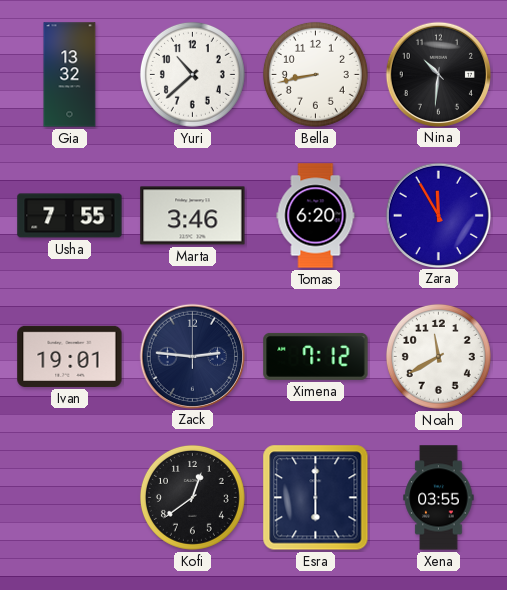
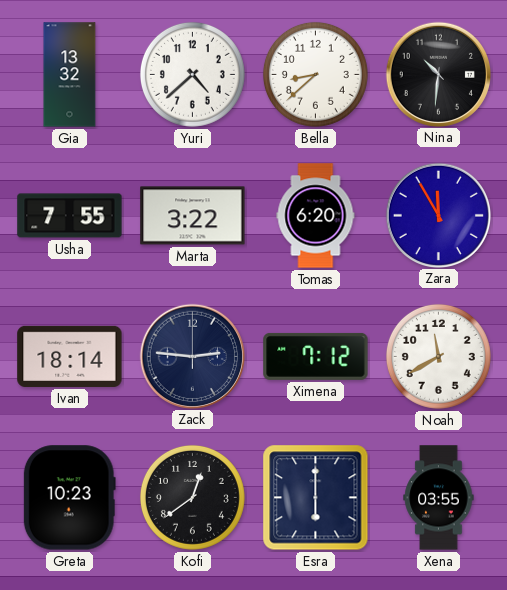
Yuri: 10:38 -> 4:38 (192, 74)
Bella: 8:43 -> 8:38 (315, 74)
Marta: 3:46 -> 3:22 (193, 216)
Ivan: 19:01 -> 18:14 (70, 356)
Greta: none -> 10:23 (69, 498)
